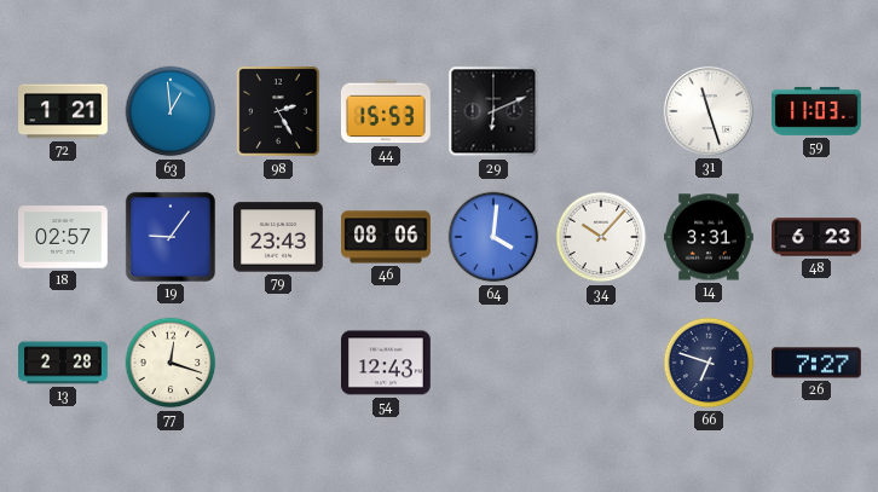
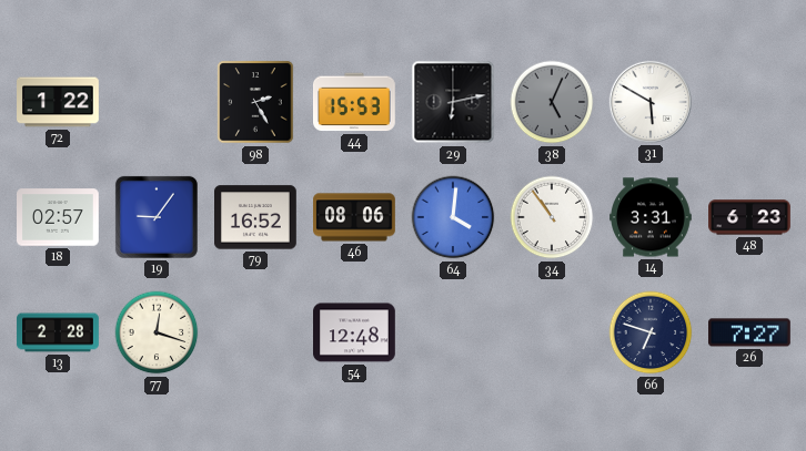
72: 1:21 -> 1:22 (58, 102)
63: 12:59 -> none (171, 111)
29: 6:11 -> 6:13 (453, 102)
38: none -> 5:04 (552, 102)
31: 11:27 -> 5:50 (651, 102)
59: 11:03 -> none (818, 111)
79: 23:43 -> 16:52 (256, 217)
34: 10:07 -> 10:54 (552, 217)
54: 12:43 -> 12:48 (355, 332)
